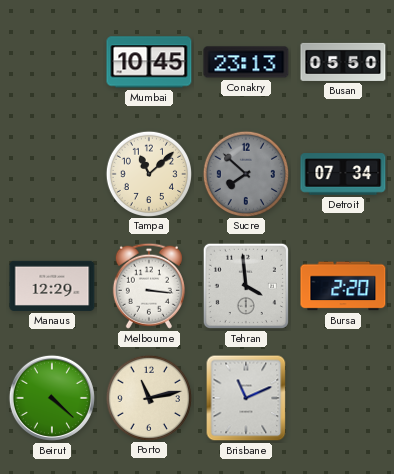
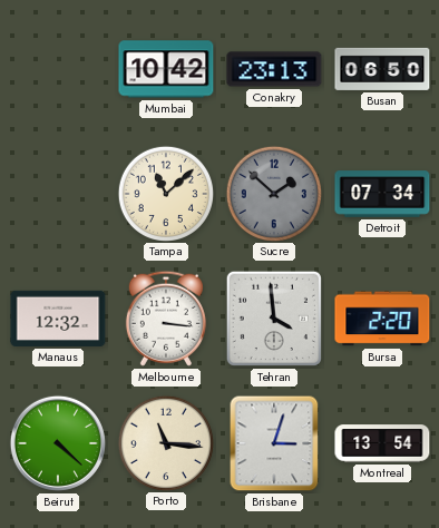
Mumbai: 10:45 -> 10:42 (166, 69)
Busan: 05:50 -> 06:50 (382, 69)
Sucre: 7:52 -> 1:52 (273, 193)
Manaus: 12:29 -> 12:32 (58, 319)
Porto: 11:13 -> 11:16 (165, 442)
Brisbane: 11:11 -> 3:03 (274, 443)
Montreal: none -> 13:54 (382, 443)
